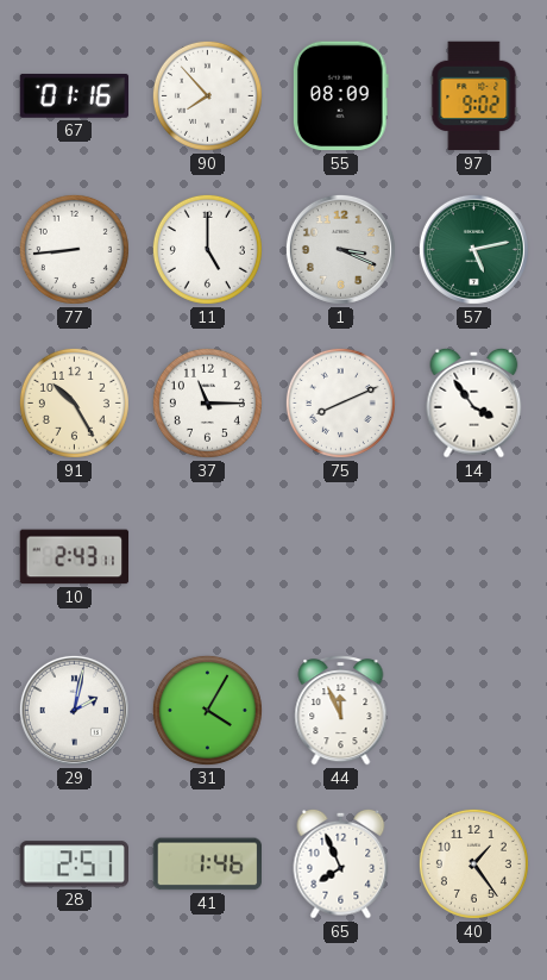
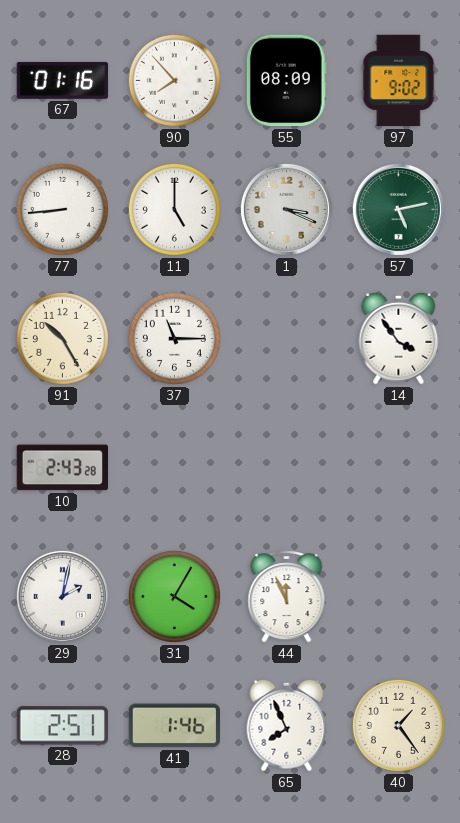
75: 8:11 -> none (340, 402)
10: 2:43:11 -> 2:43:28 (63, 468)
